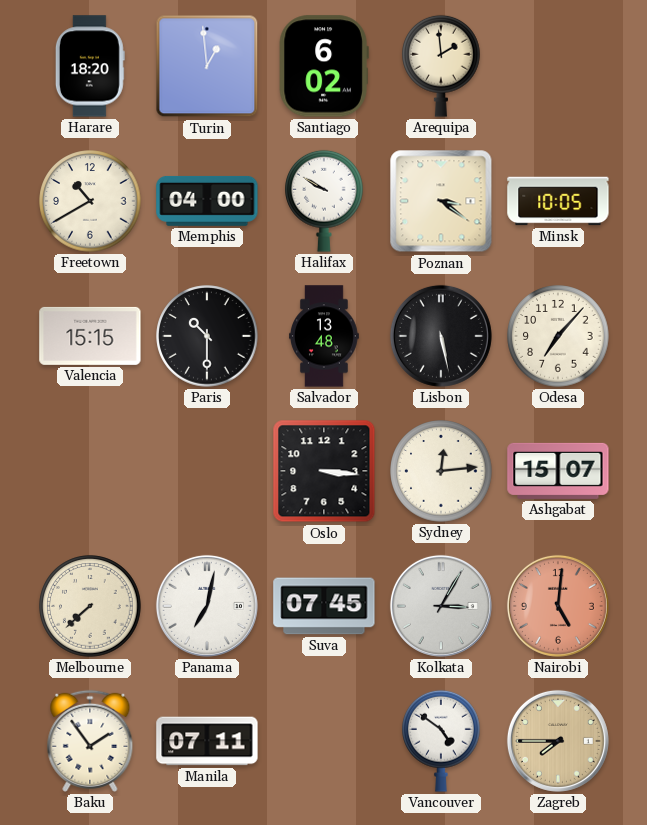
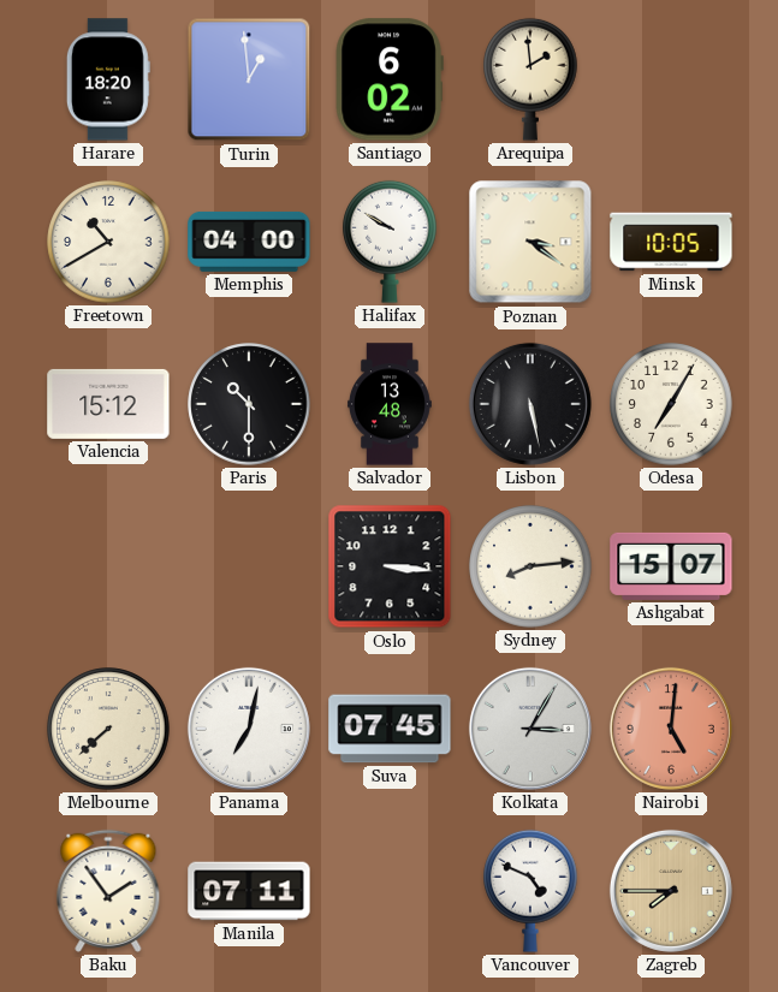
Valencia: 15:15 -> 15:12 (108, 404)
Odesa: 7:07 -> 7:05 (671, 404)
Sydney: 12:14 -> 8:14 (530, 566)
Vancouver: 4:51 -> 4:49 (530, 891)
